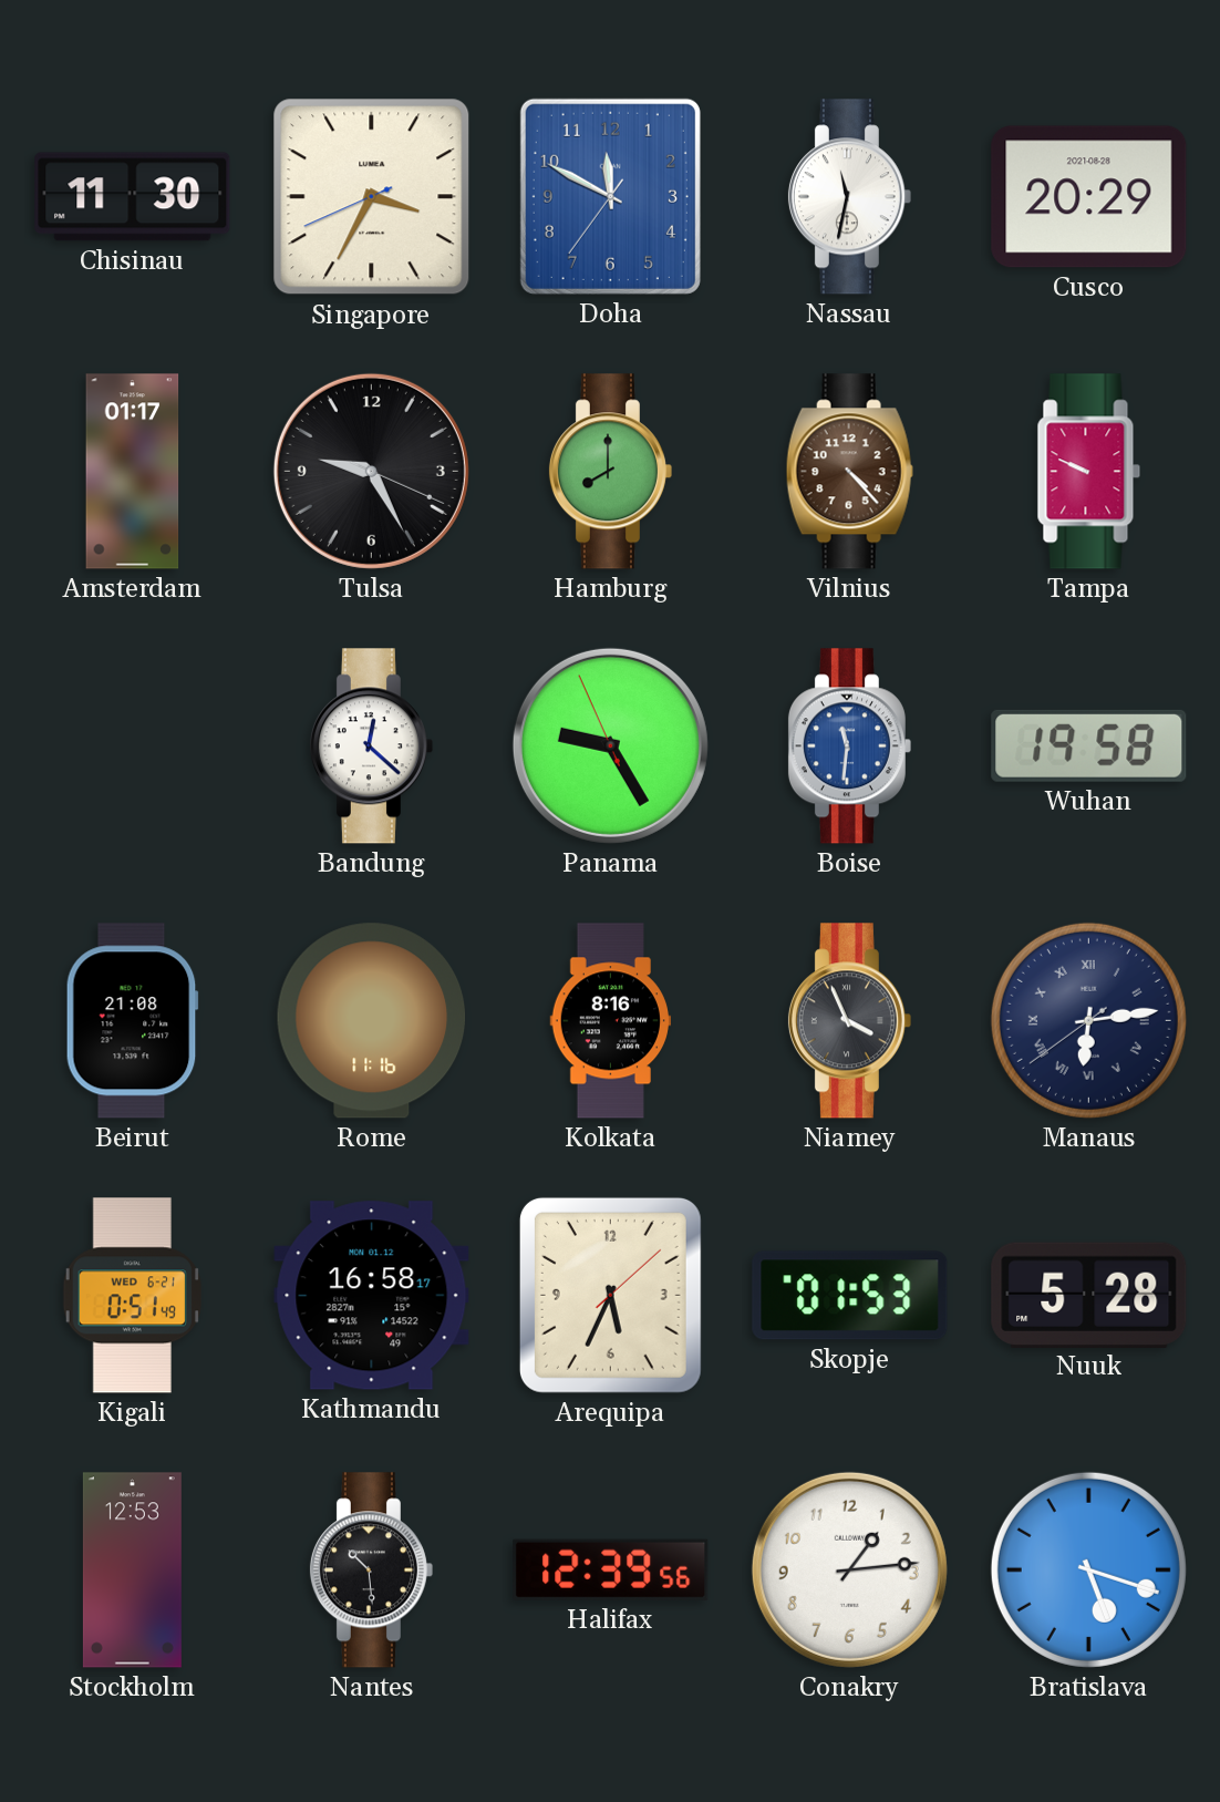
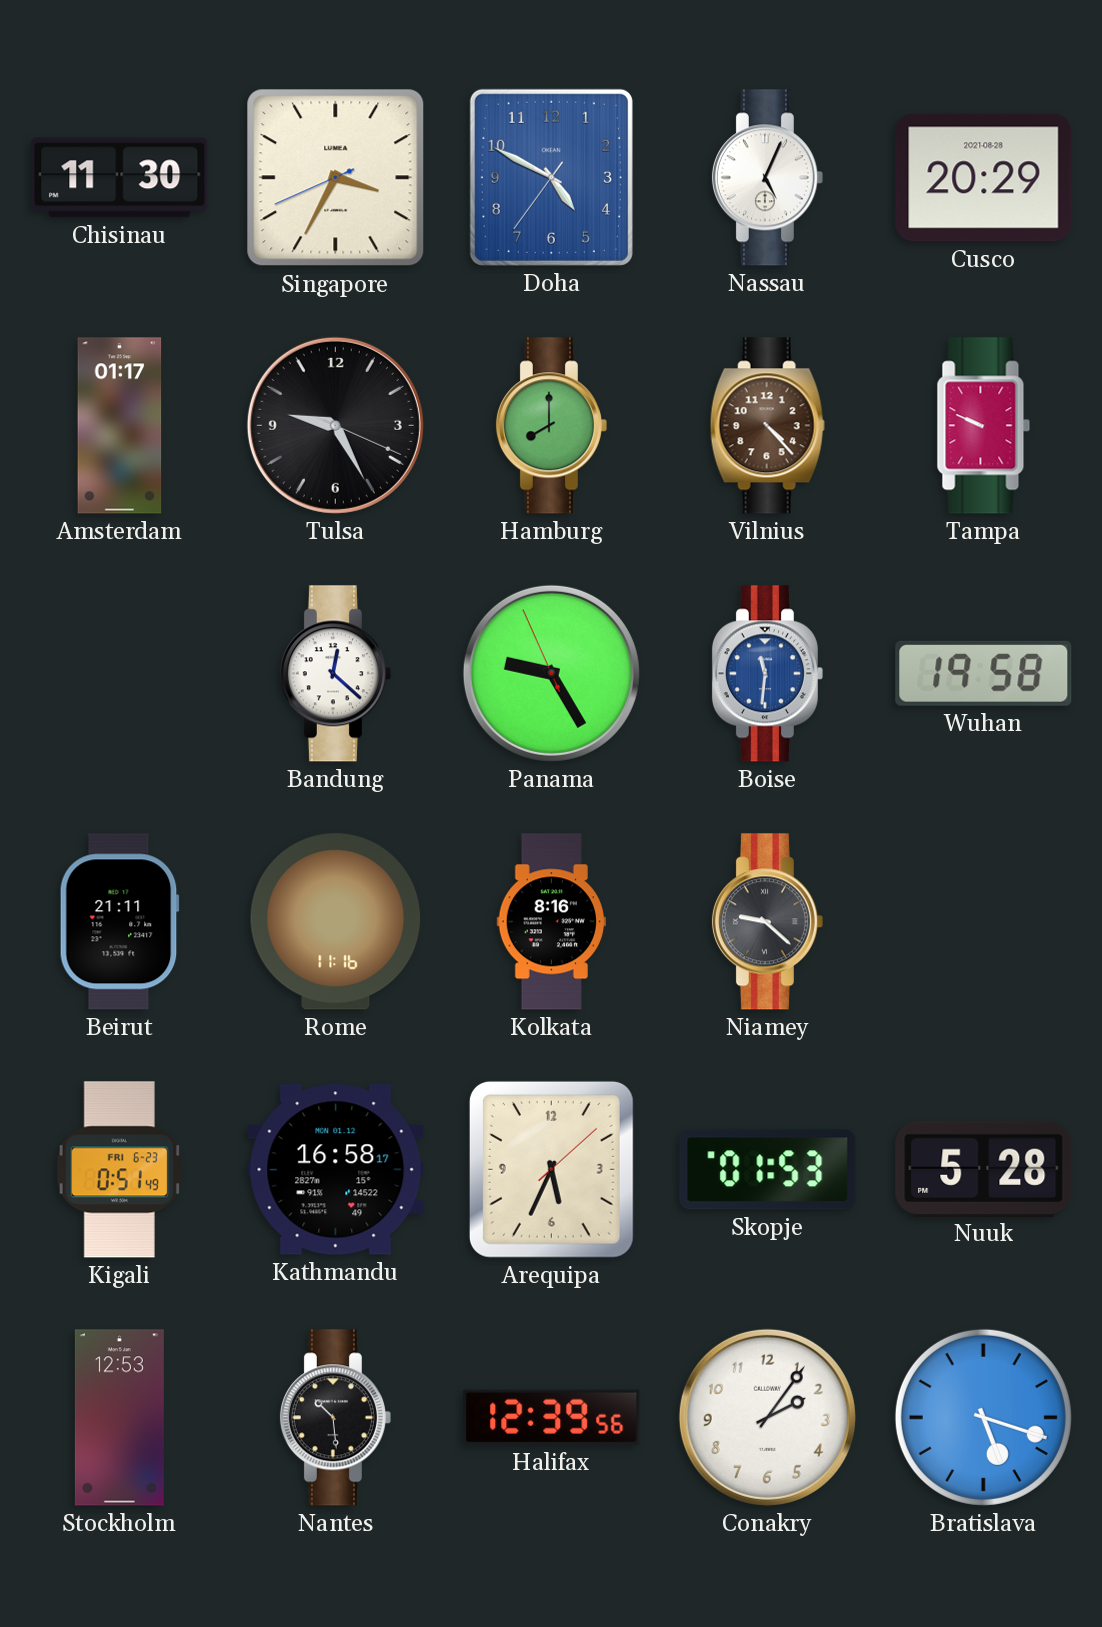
Doha: 11:49 -> 4:49 (551, 177)
Nassau: 11:32 -> 5:04 (767, 178)
Beirut: 21:08 -> 21:11 (119, 922)
Niamey: 3:56 -> 9:22 (767, 922)
Manaus: 6:13 -> none (1088, 1020)
Kigali date: WED 6-21 -> FRI 6-23 (119, 1170)
Conakry: 1:14 -> 2:06 (767, 1417)
